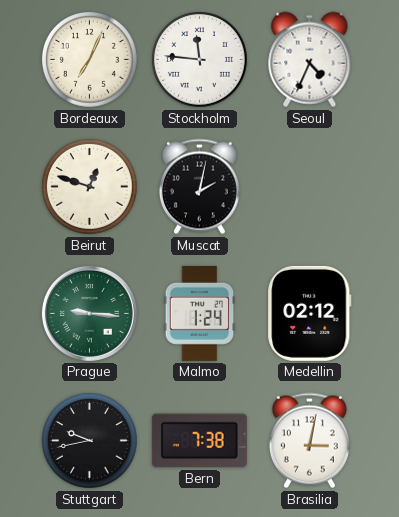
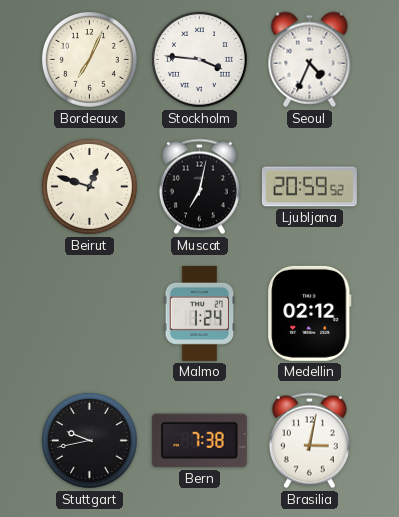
Stockholm: 11:46 -> 3:46 (200, 60)
Muscat: 2:02 -> 7:02 (199, 187)
Ljubljana: none -> 20:59 (309, 187)
Prague: 9:16 -> none (89, 313)
